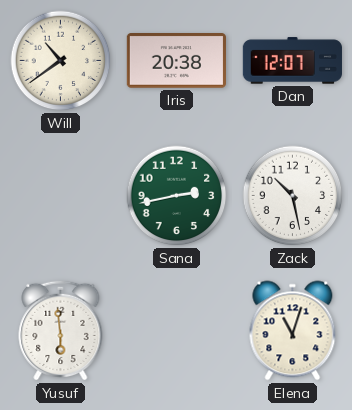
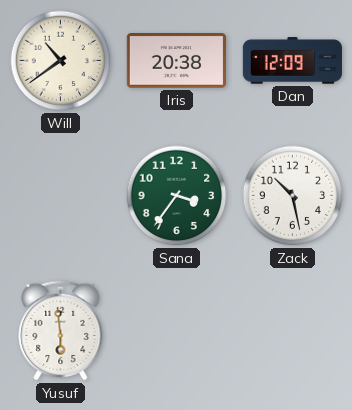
Dan: 12:07 -> 12:09 (292, 61)
Sana: 2:43 -> 3:36 (177, 196)
Elena: 11:03 -> none (293, 331)
